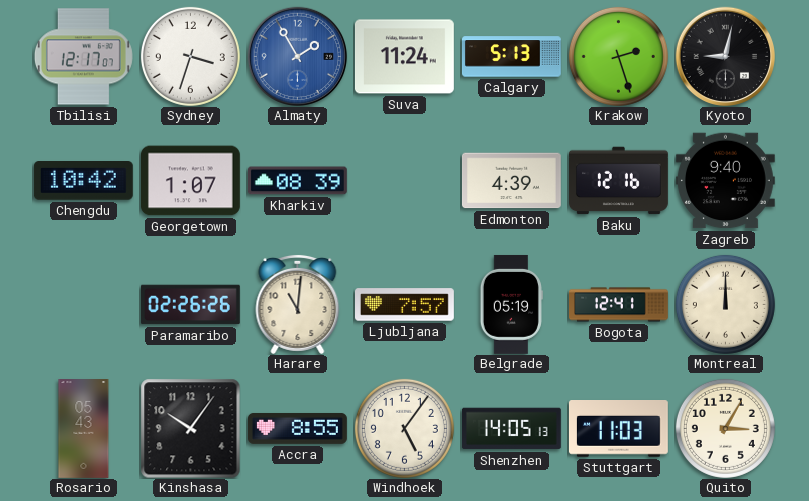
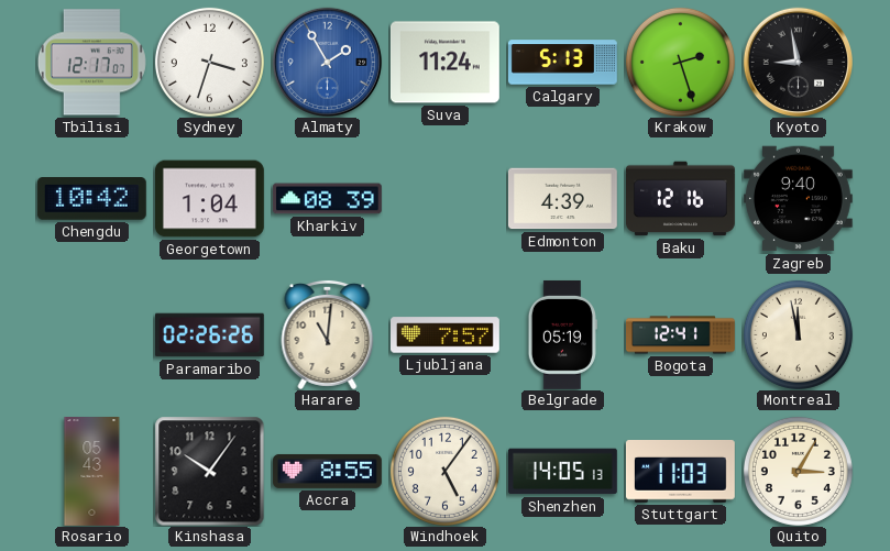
Kyoto: 9:02 -> 8:58 (798, 62)
Georgetown: 1:07 -> 1:04 (209, 199)
Montreal: 12:00 -> 11:58 (798, 334)
